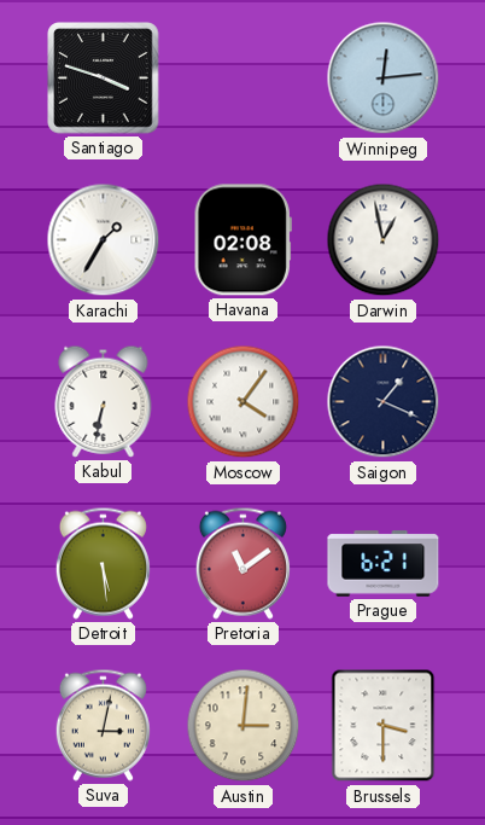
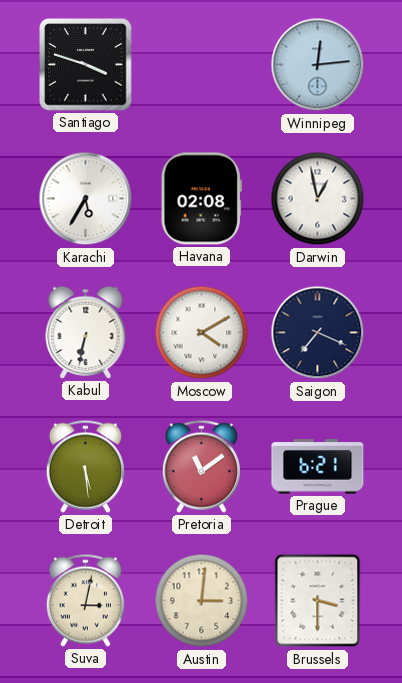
Karachi: 1:35 -> 5:35 (86, 199)
Moscow: 4:06 -> 4:10 (202, 333)
Saigon: 1:19 -> 7:19 (318, 333)
